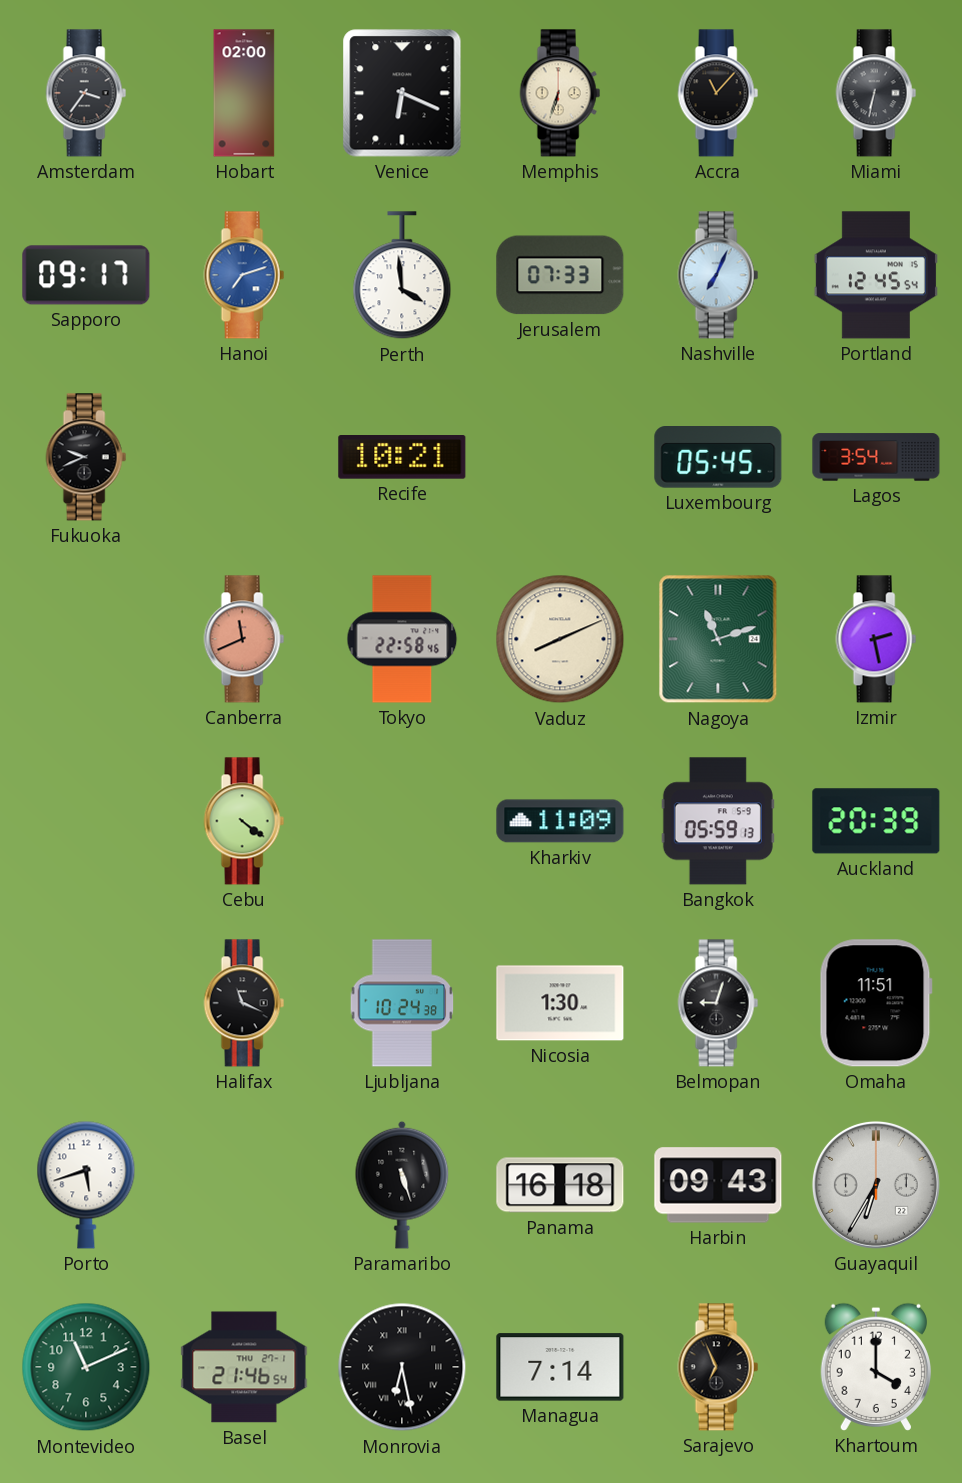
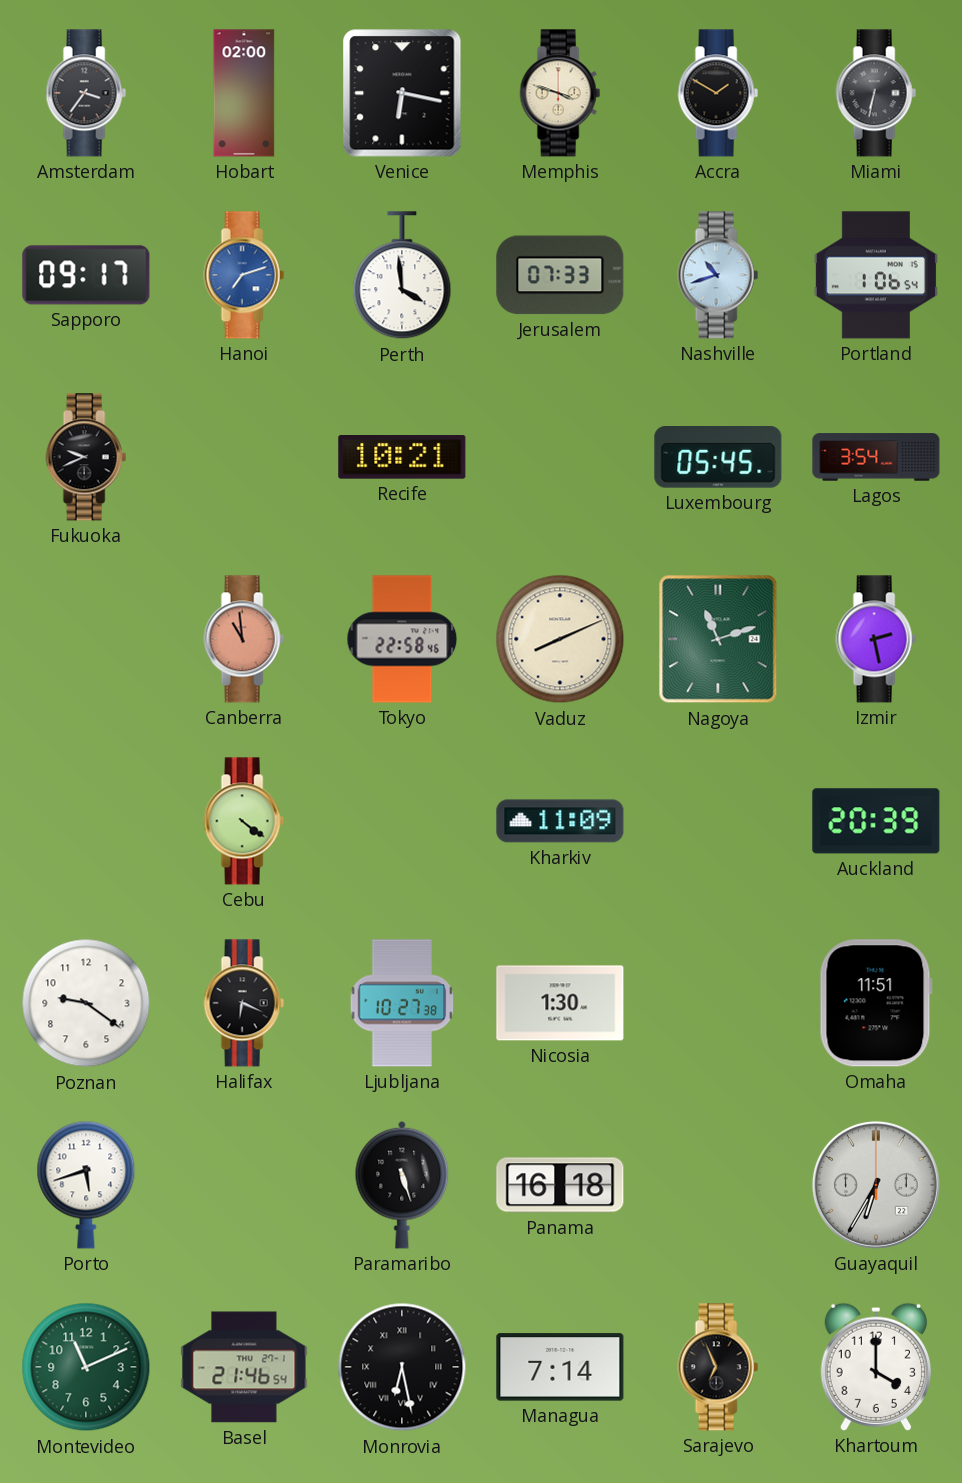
Venice: 6:19 -> 6:17 (402, 93)
Memphis: 6:33 -> 3:48 (560, 93)
Accra: 11:07 -> 1:50 (718, 93)
Nashville: 7:04 -> 10:42 (718, 275)
Portland: 12:45 -> 1:06 (876, 275)
Canberra: 11:41 -> 10:59 (244, 639)
Bangkok: 05:59 -> none (718, 821)
Poznan: none -> 9:21 (86, 1003)
Halifax: 11:19 -> 6:19 (244, 1003)
Ljubljana: 10:24 -> 10:27 (402, 1003)
Belmopan: 9:03 -> none (718, 1003)
Harbin: 09:43 -> none (718, 1185)
